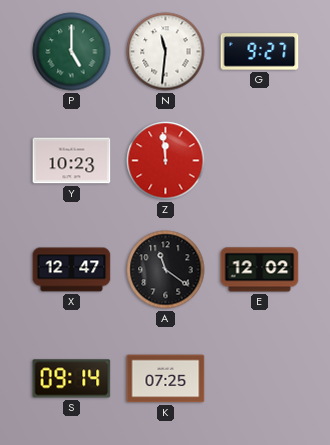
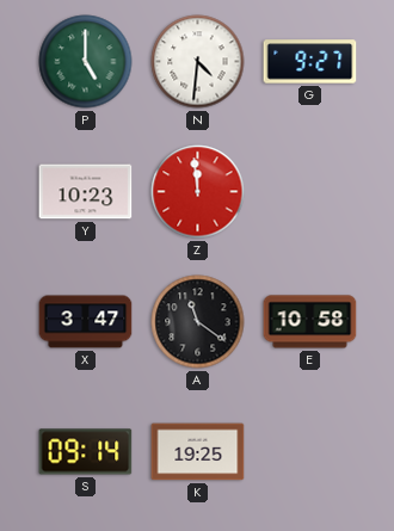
N: 11:31 -> 4:31 (198, 62)
X: 12:47 -> 3:47 (86, 322)
E: 12:02 -> 10:58 (310, 322)
K: 07:25 -> 19:25 (198, 452)
